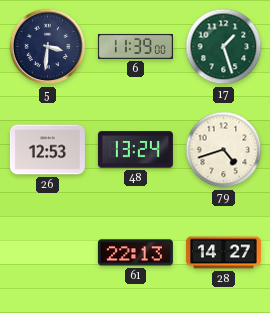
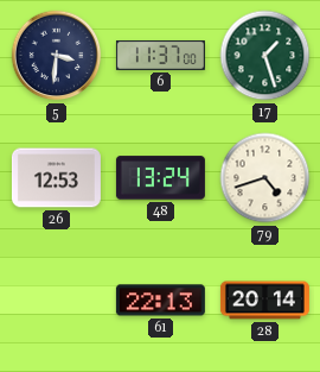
6: 11:39 -> 11:37 (160, 56)
28: 14:27 -> 20:14 (264, 301)
